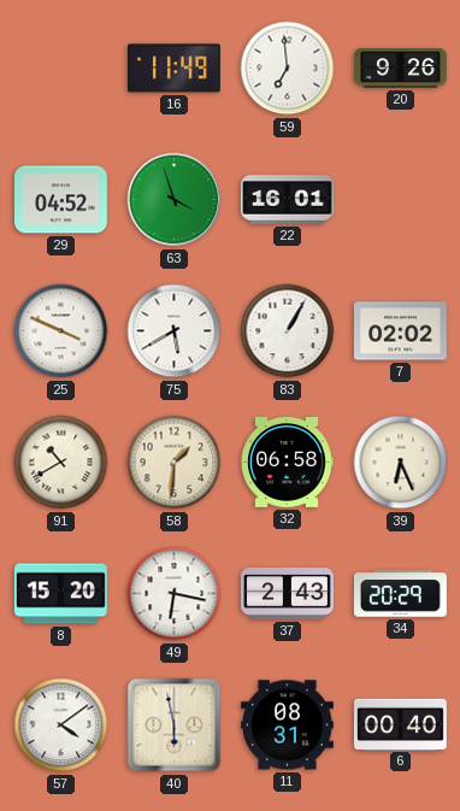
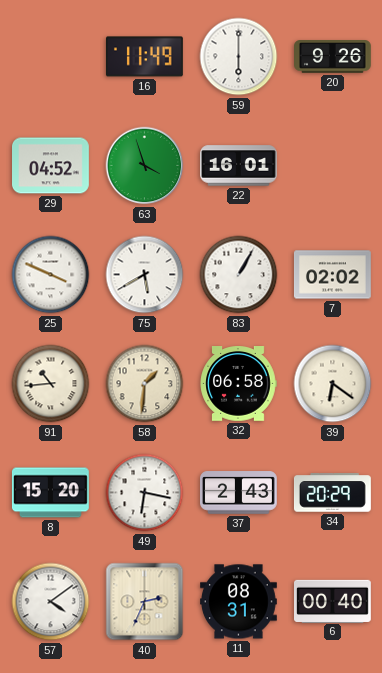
59: 6:59 -> 6:00 (239, 57)
91: 10:40 -> 10:44 (51, 384)
39: 6:26 -> 6:21 (333, 384)
40: 5:58 -> 2:34 (145, 602)
